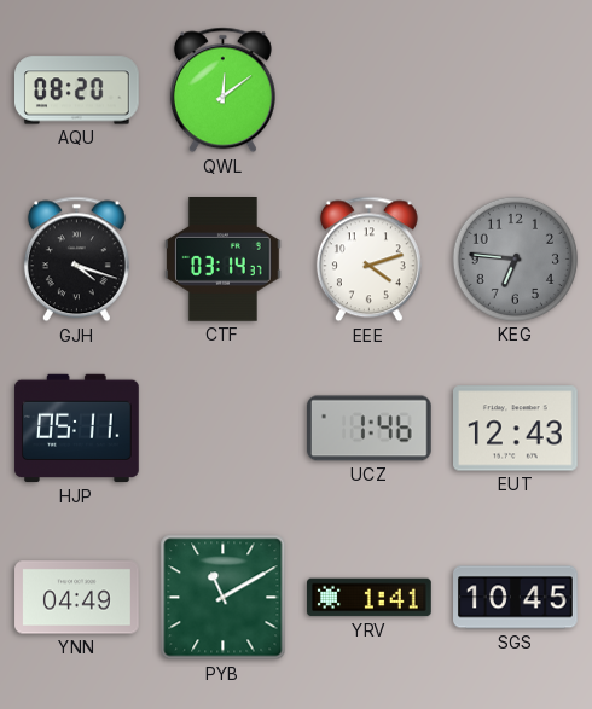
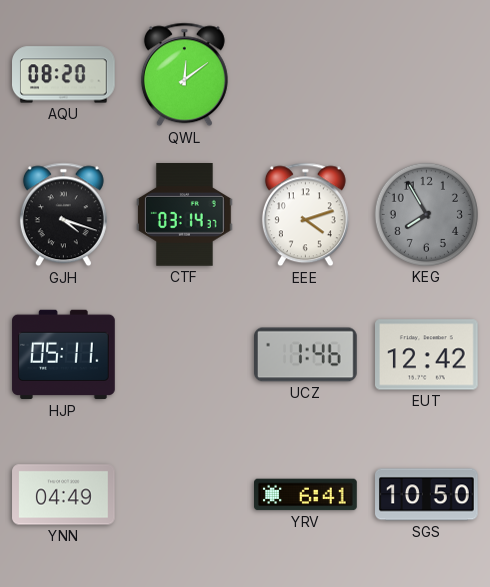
KEG: 6:46 -> 7:55 (426, 214)
EUT: 12:43 -> 12:42 (427, 355)
PYB: 11:10 -> none (224, 598)
YRV: 1:41 -> 6:41 (306, 495)
SGS: 10:45 -> 10:50 (427, 495)
